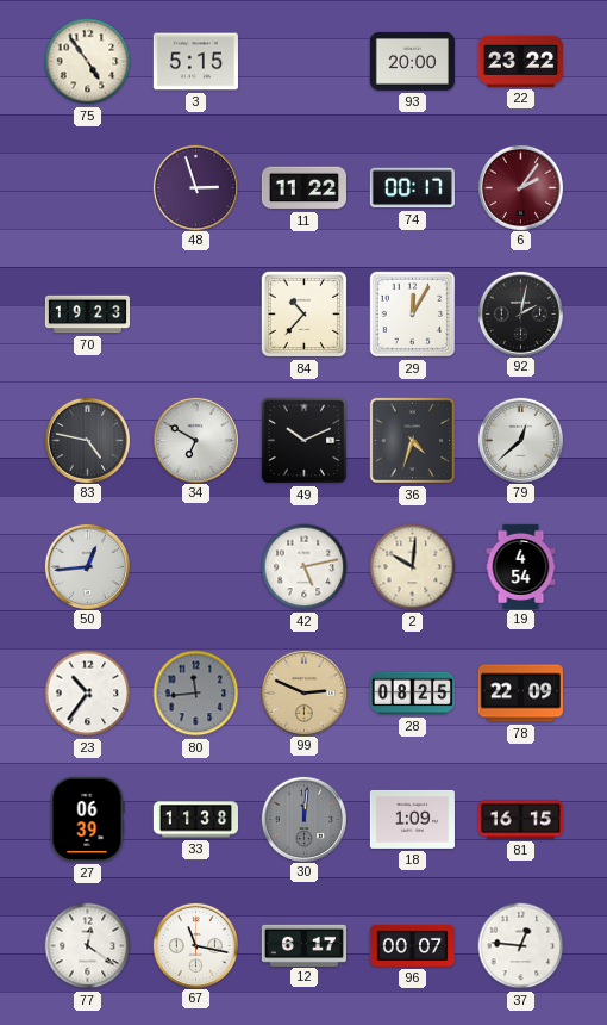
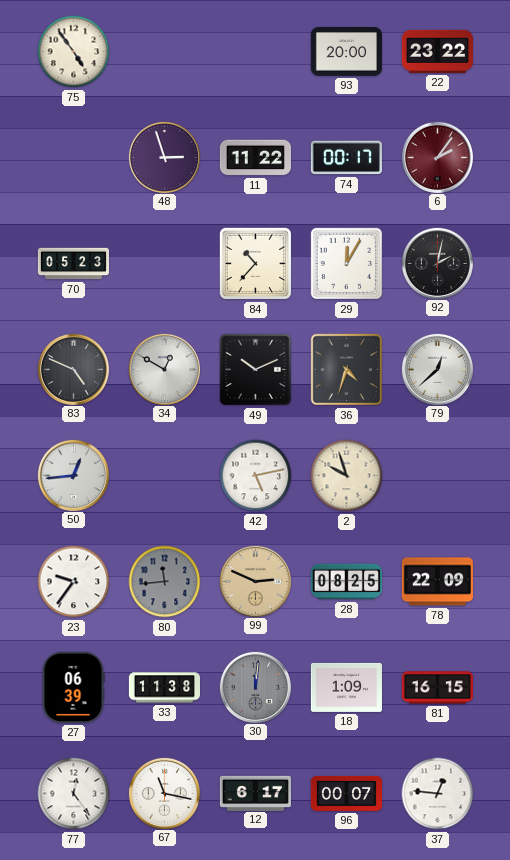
3: 5:15 -> none (195, 62)
70: 19:23 -> 05:23 (73, 264)
83: 4:47 -> 4:49 (73, 369)
34: 6:50 -> 12:50 (164, 369)
2: 10:01 -> 9:57 (347, 476)
19: 4:54 -> none (521, 566)
23: 10:36 -> 9:36 (74, 582)
77: 12:21 -> 12:24 (74, 794)
